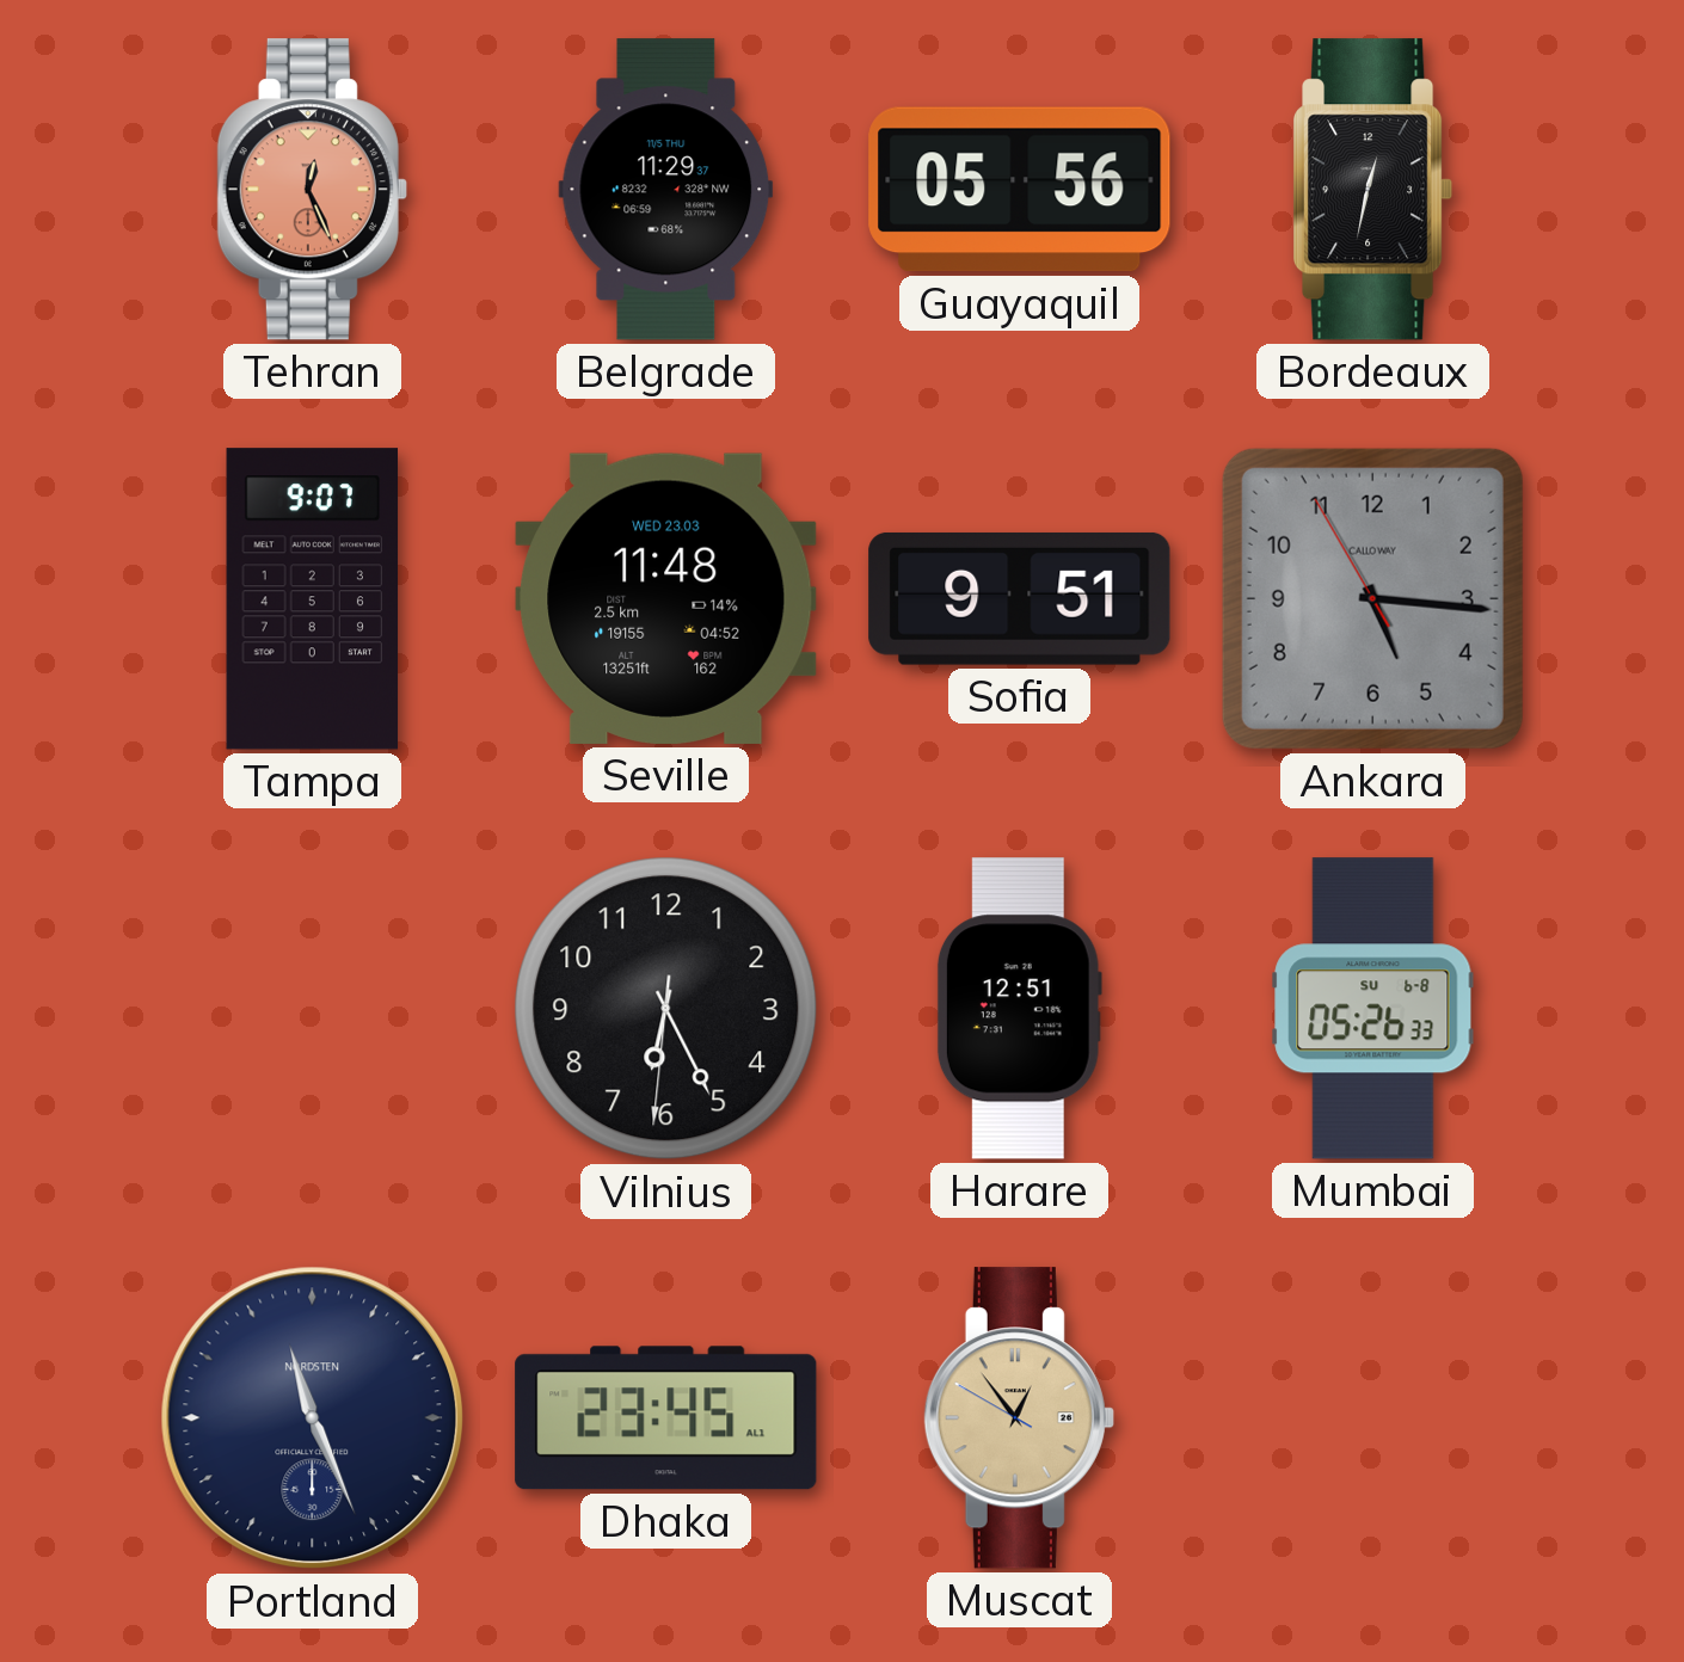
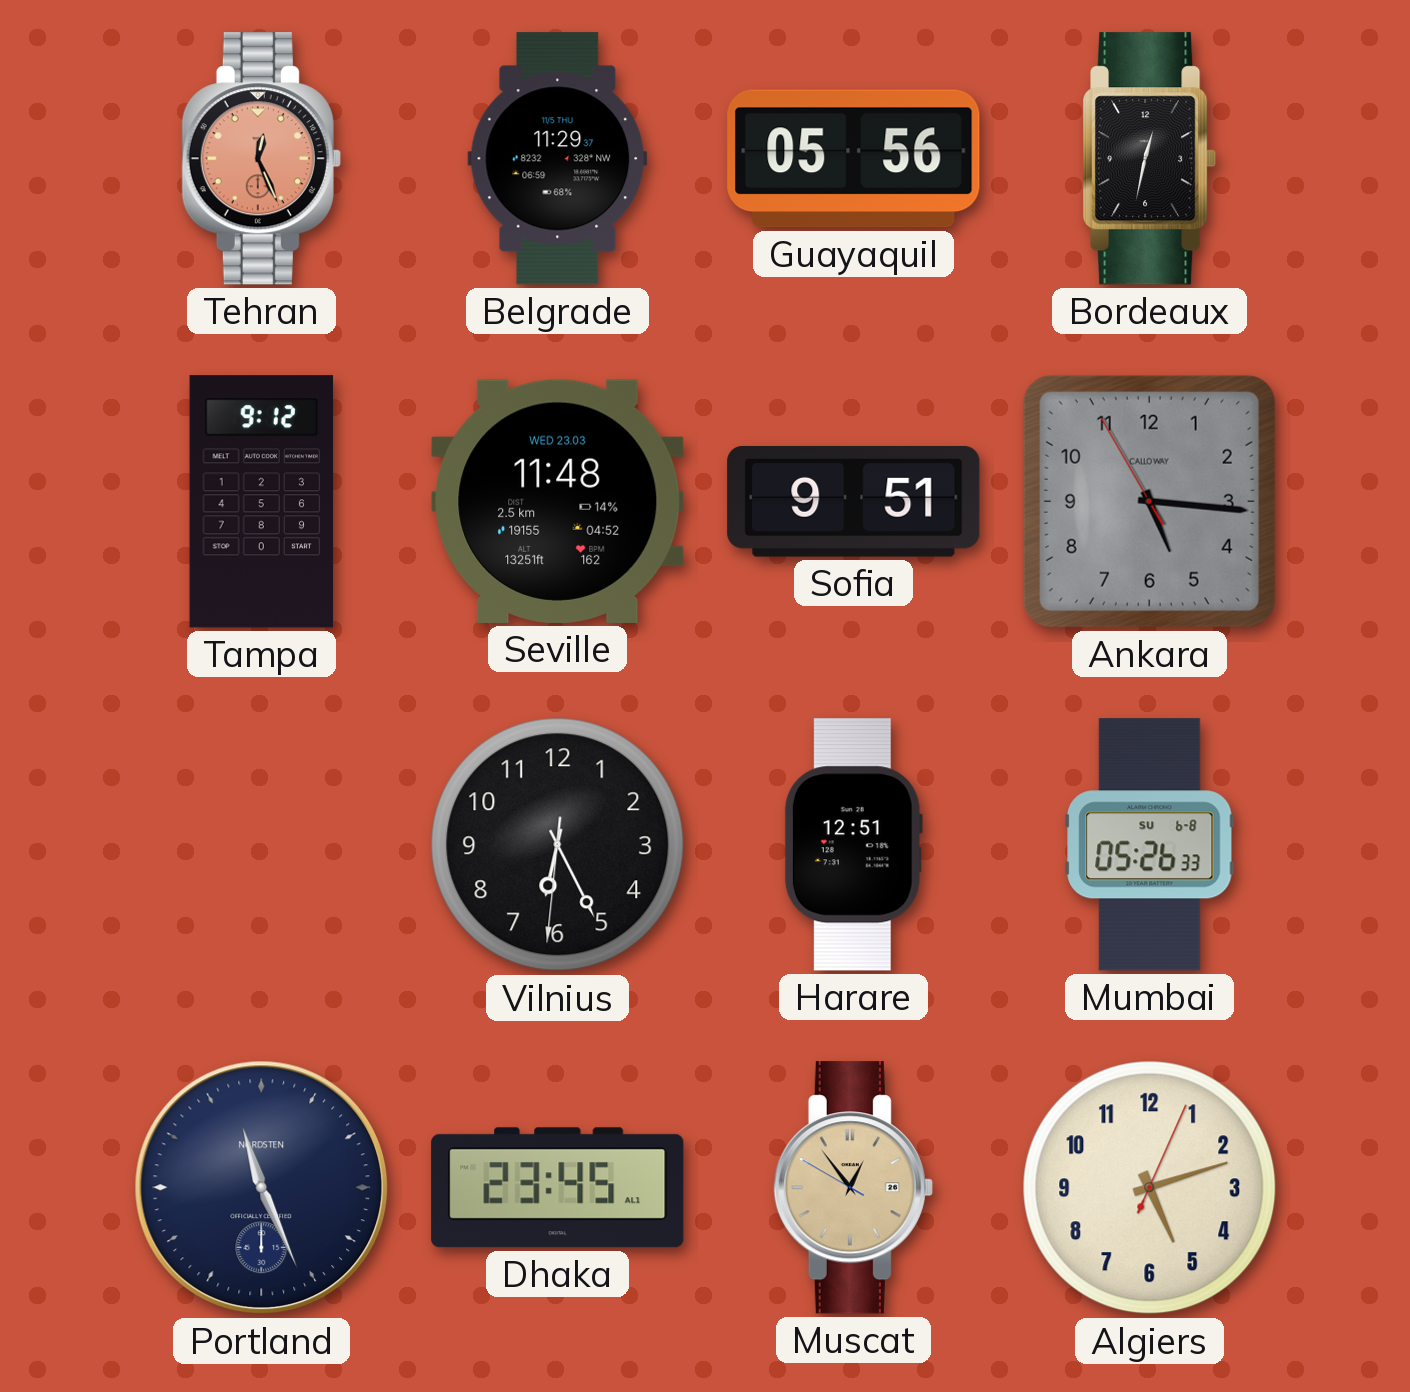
Tampa: 9:07 -> 9:12 (262, 502)
Algiers: none -> 5:12 (1150, 1188)
